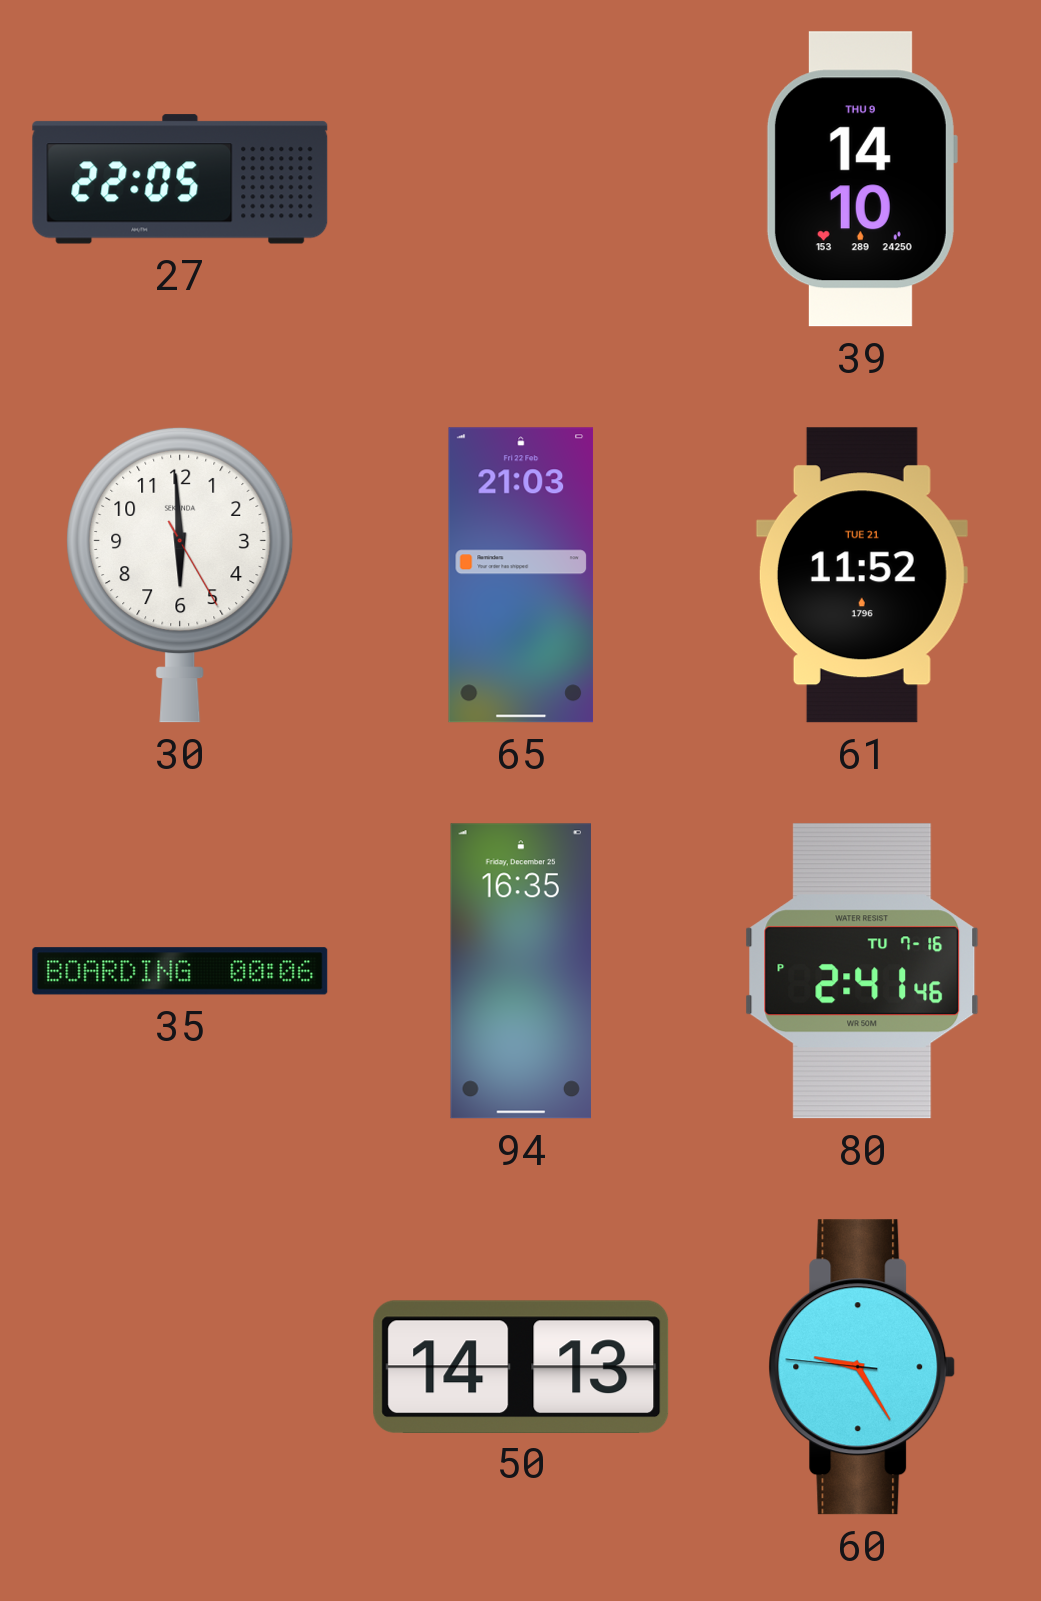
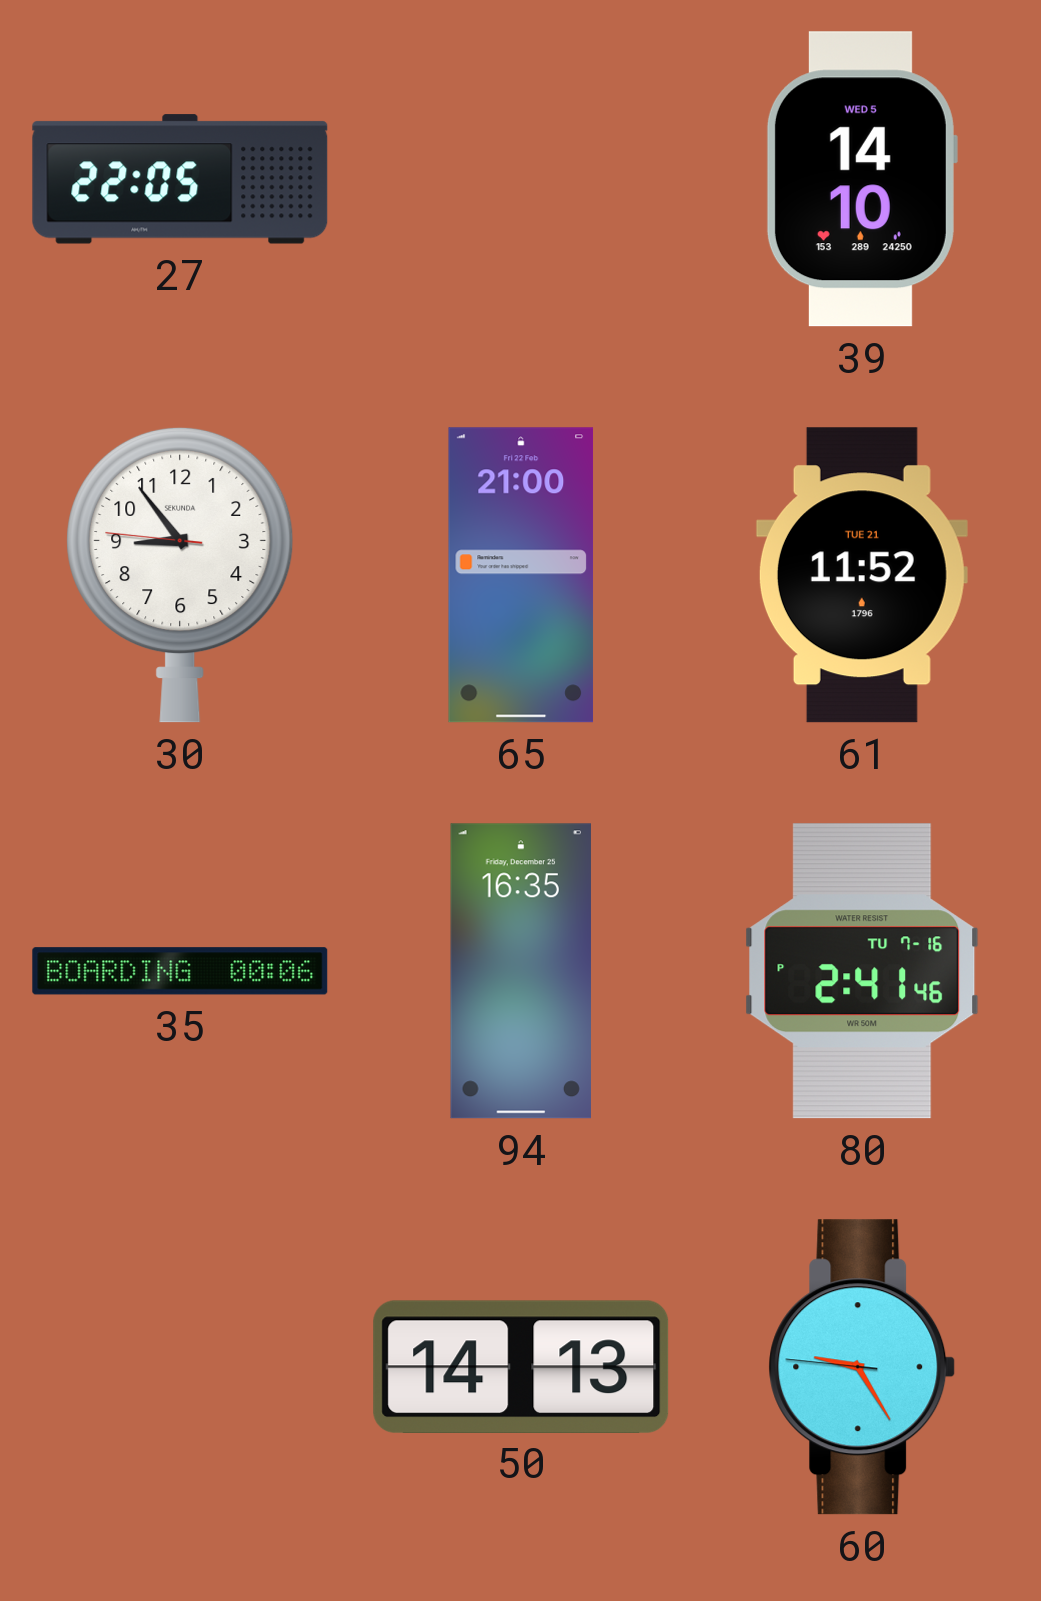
39 date: THU 9 -> WED 5 (861, 179)
30: 5:59 -> 8:53 (180, 575)
65: 21:03 -> 21:00 (521, 575)
